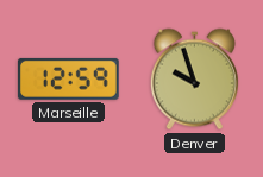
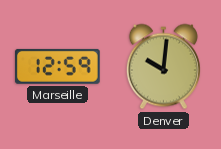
Denver: 9:57 -> 10:01 (163, 67)
